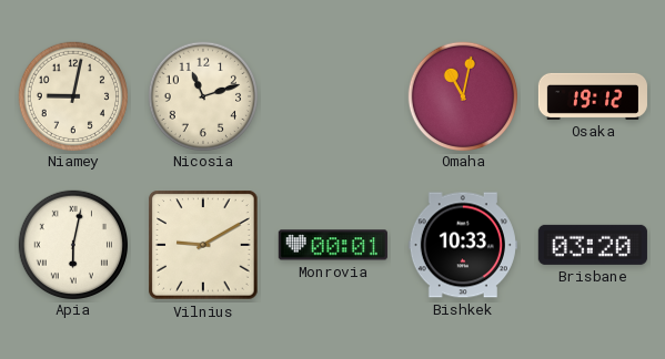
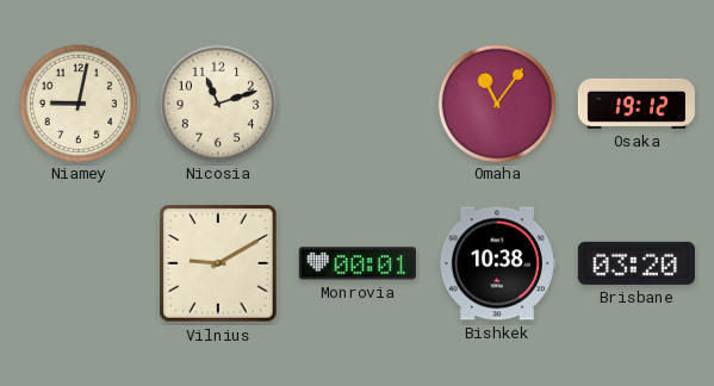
Omaha: 11:02 -> 11:06 (496, 102)
Apia: 6:02 -> none (72, 244)
Bishkek: 10:33 -> 10:38 (497, 263)
